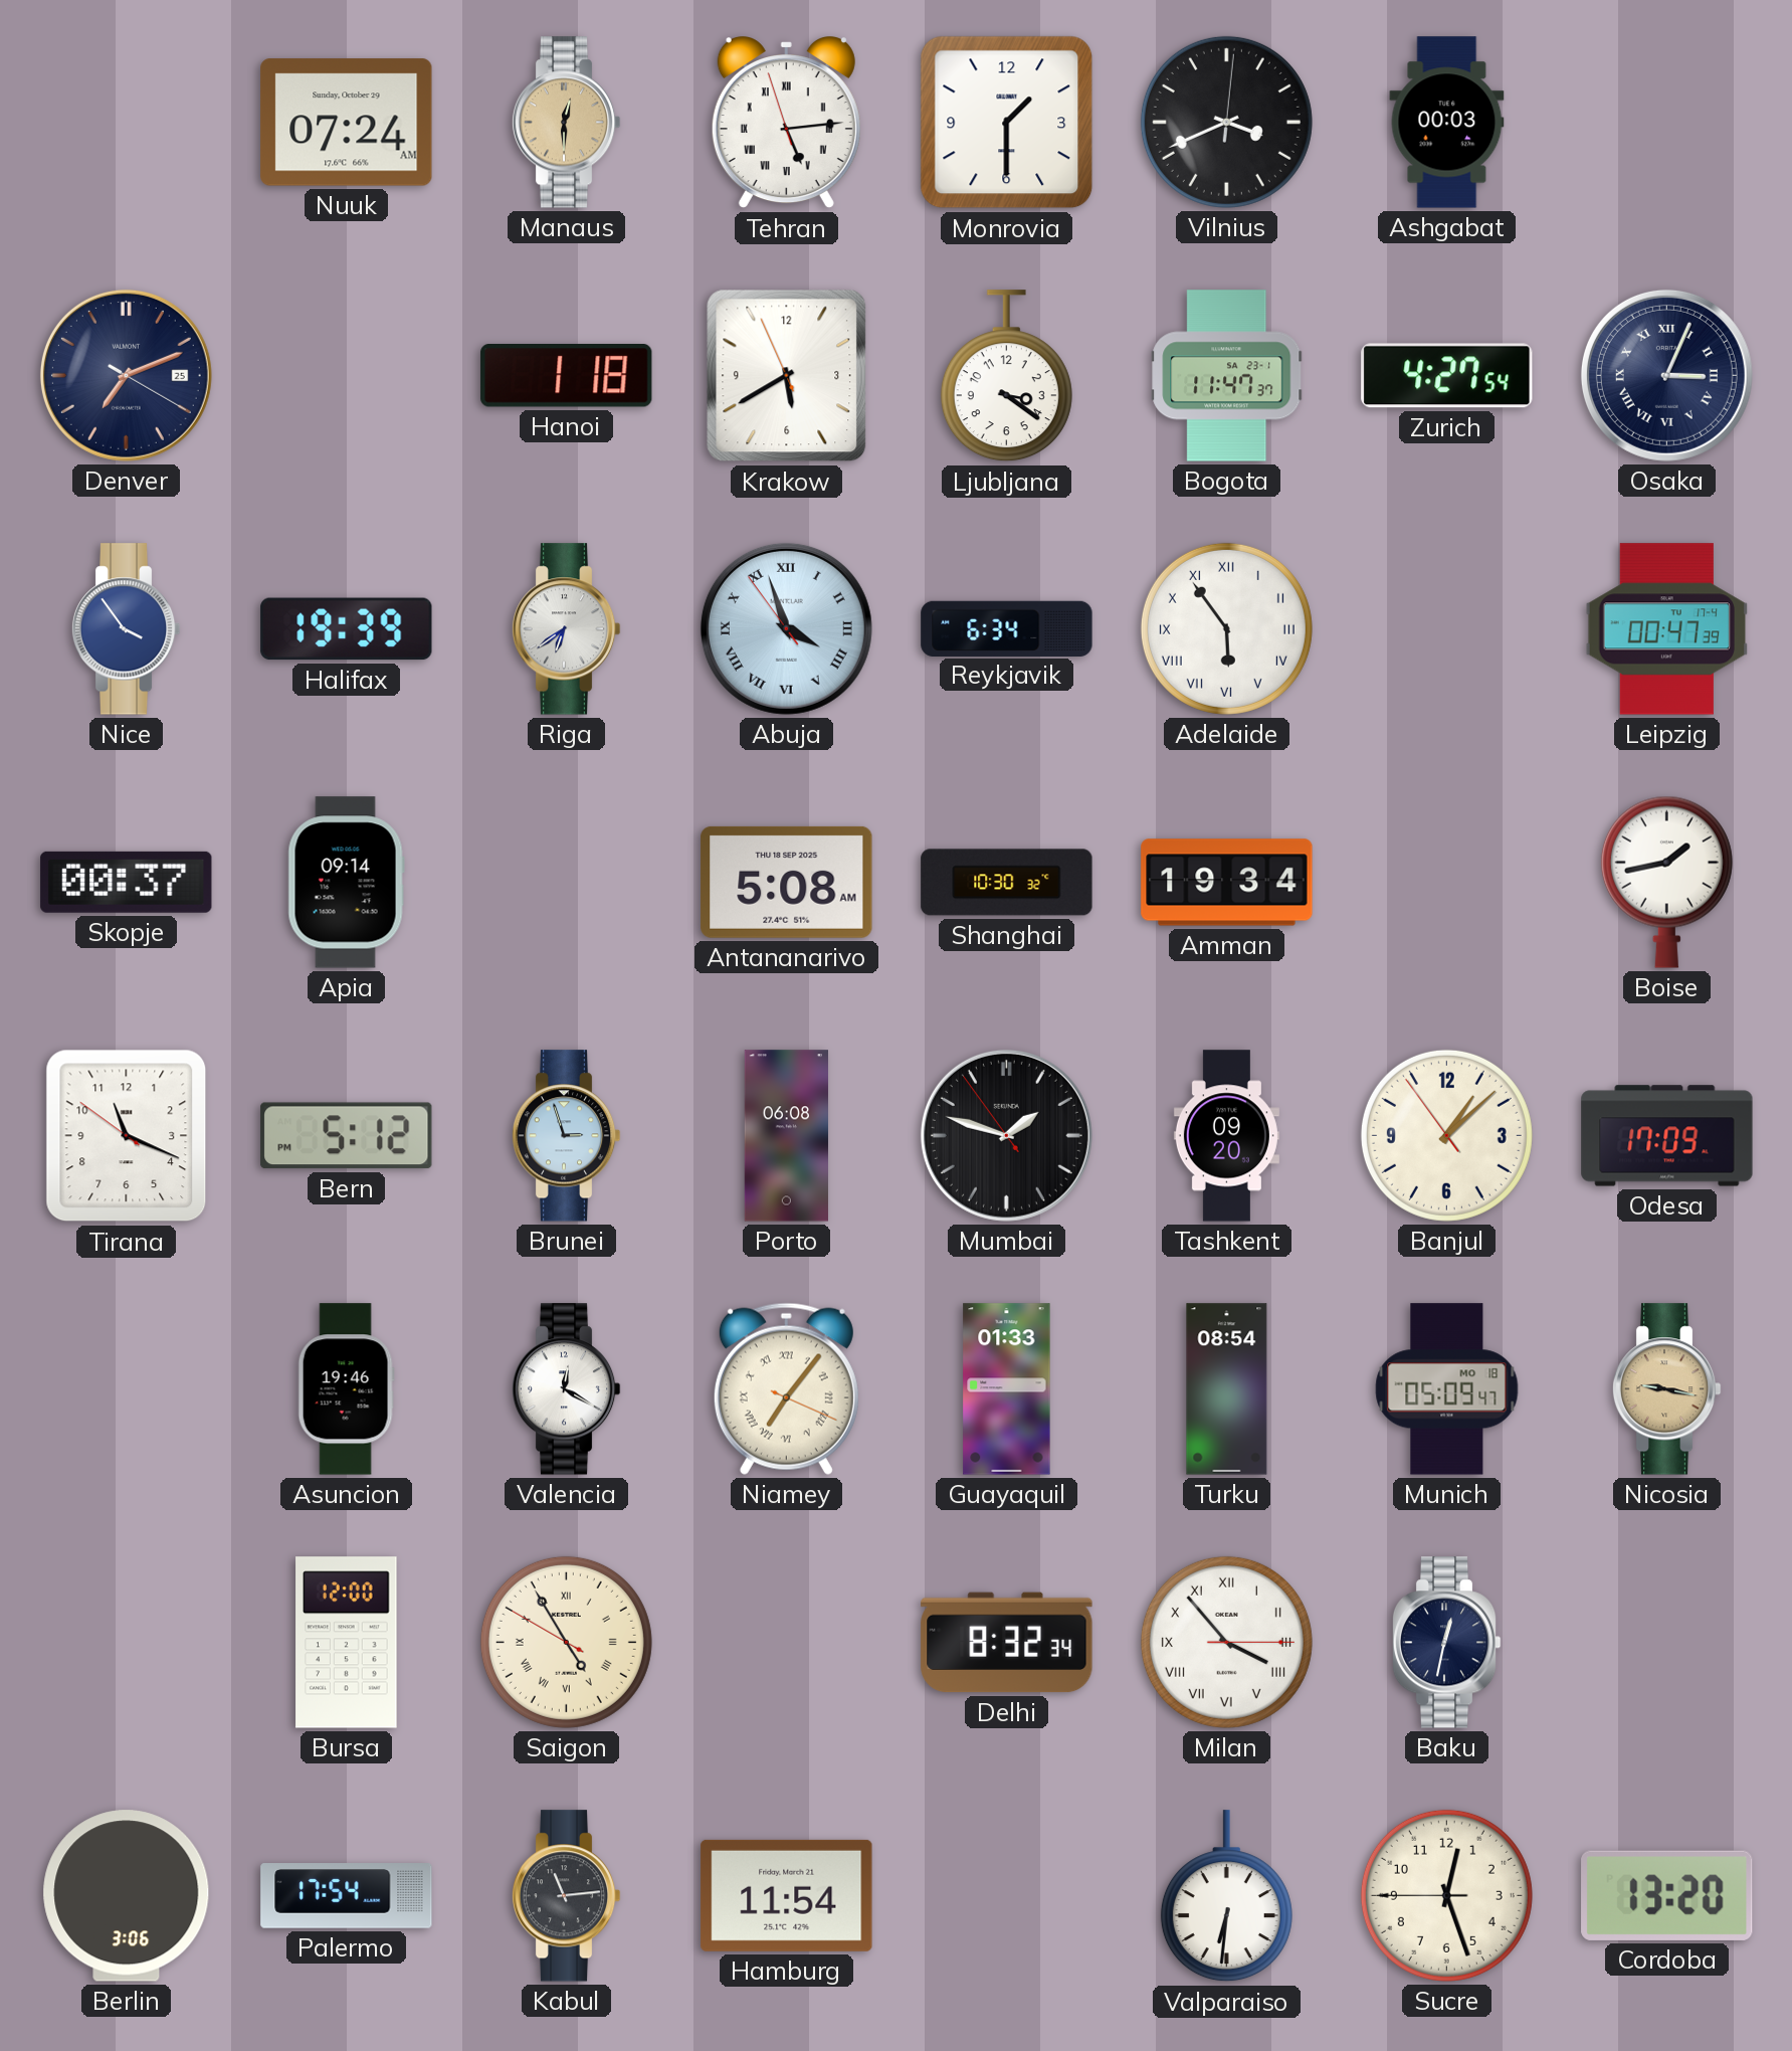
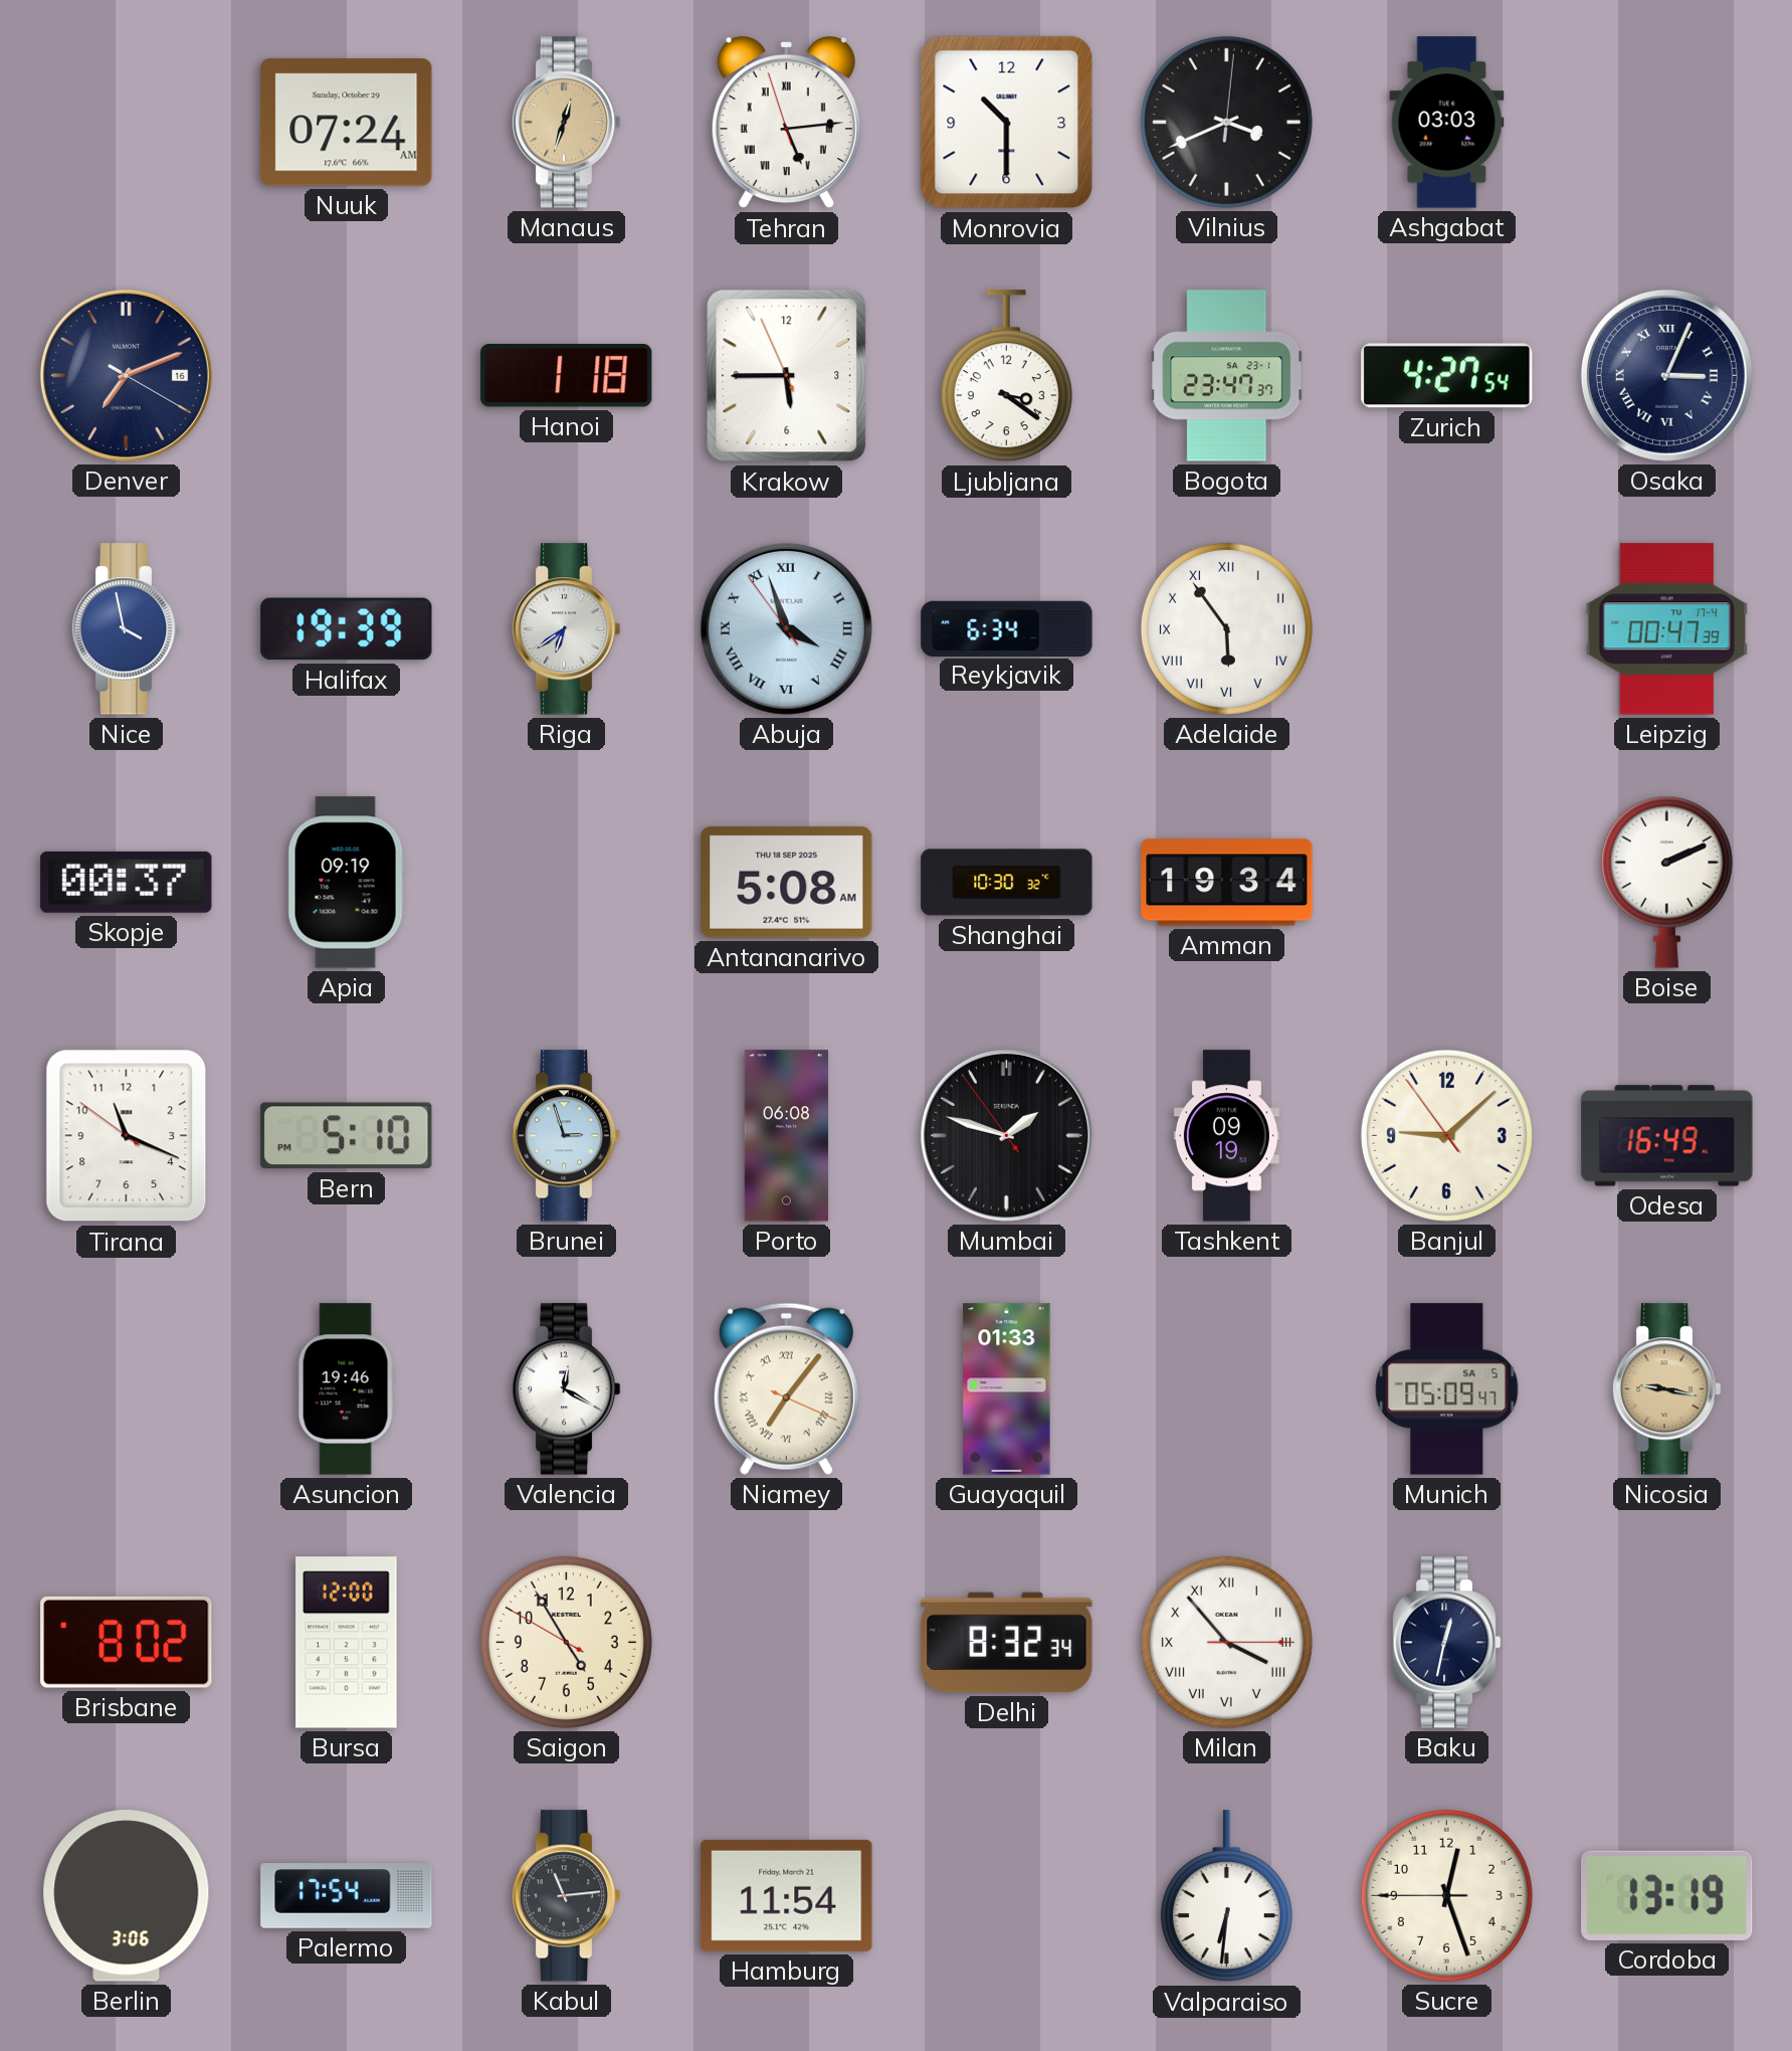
Manaus: 12:30 -> 12:33 (566, 123)
Monrovia: 1:30 -> 10:30 (1007, 123)
Ashgabat: 00:03 -> 03:03 (1447, 123)
Denver date: 25 -> 16 (126, 375)
Krakow: 5:39 -> 5:44 (787, 376)
Bogota: 11:47 -> 23:47 (1227, 376)
Nice: 3:54 -> 3:58 (126, 629)
Apia: 09:14 -> 09:19 (346, 883)
Boise: 1:43 -> 2:11 (1666, 882)
Bern: 5:12 -> 5:10 (347, 1136)
Tashkent: 09:20 -> 09:19 (1226, 1136)
Banjul: 1:07 -> 9:07 (1446, 1135)
Odesa: 17:09 -> 16:49 (1667, 1136)
Turku: 08:54 -> none (1227, 1389)
Munich date: MO 18 -> SA 5 (1447, 1389)
Brisbane: none -> 8:02 (127, 1642)
Saigon numerals: Roman -> Arabic (566, 1642)
Cordoba: 13:20 -> 13:19 (1667, 1895)
